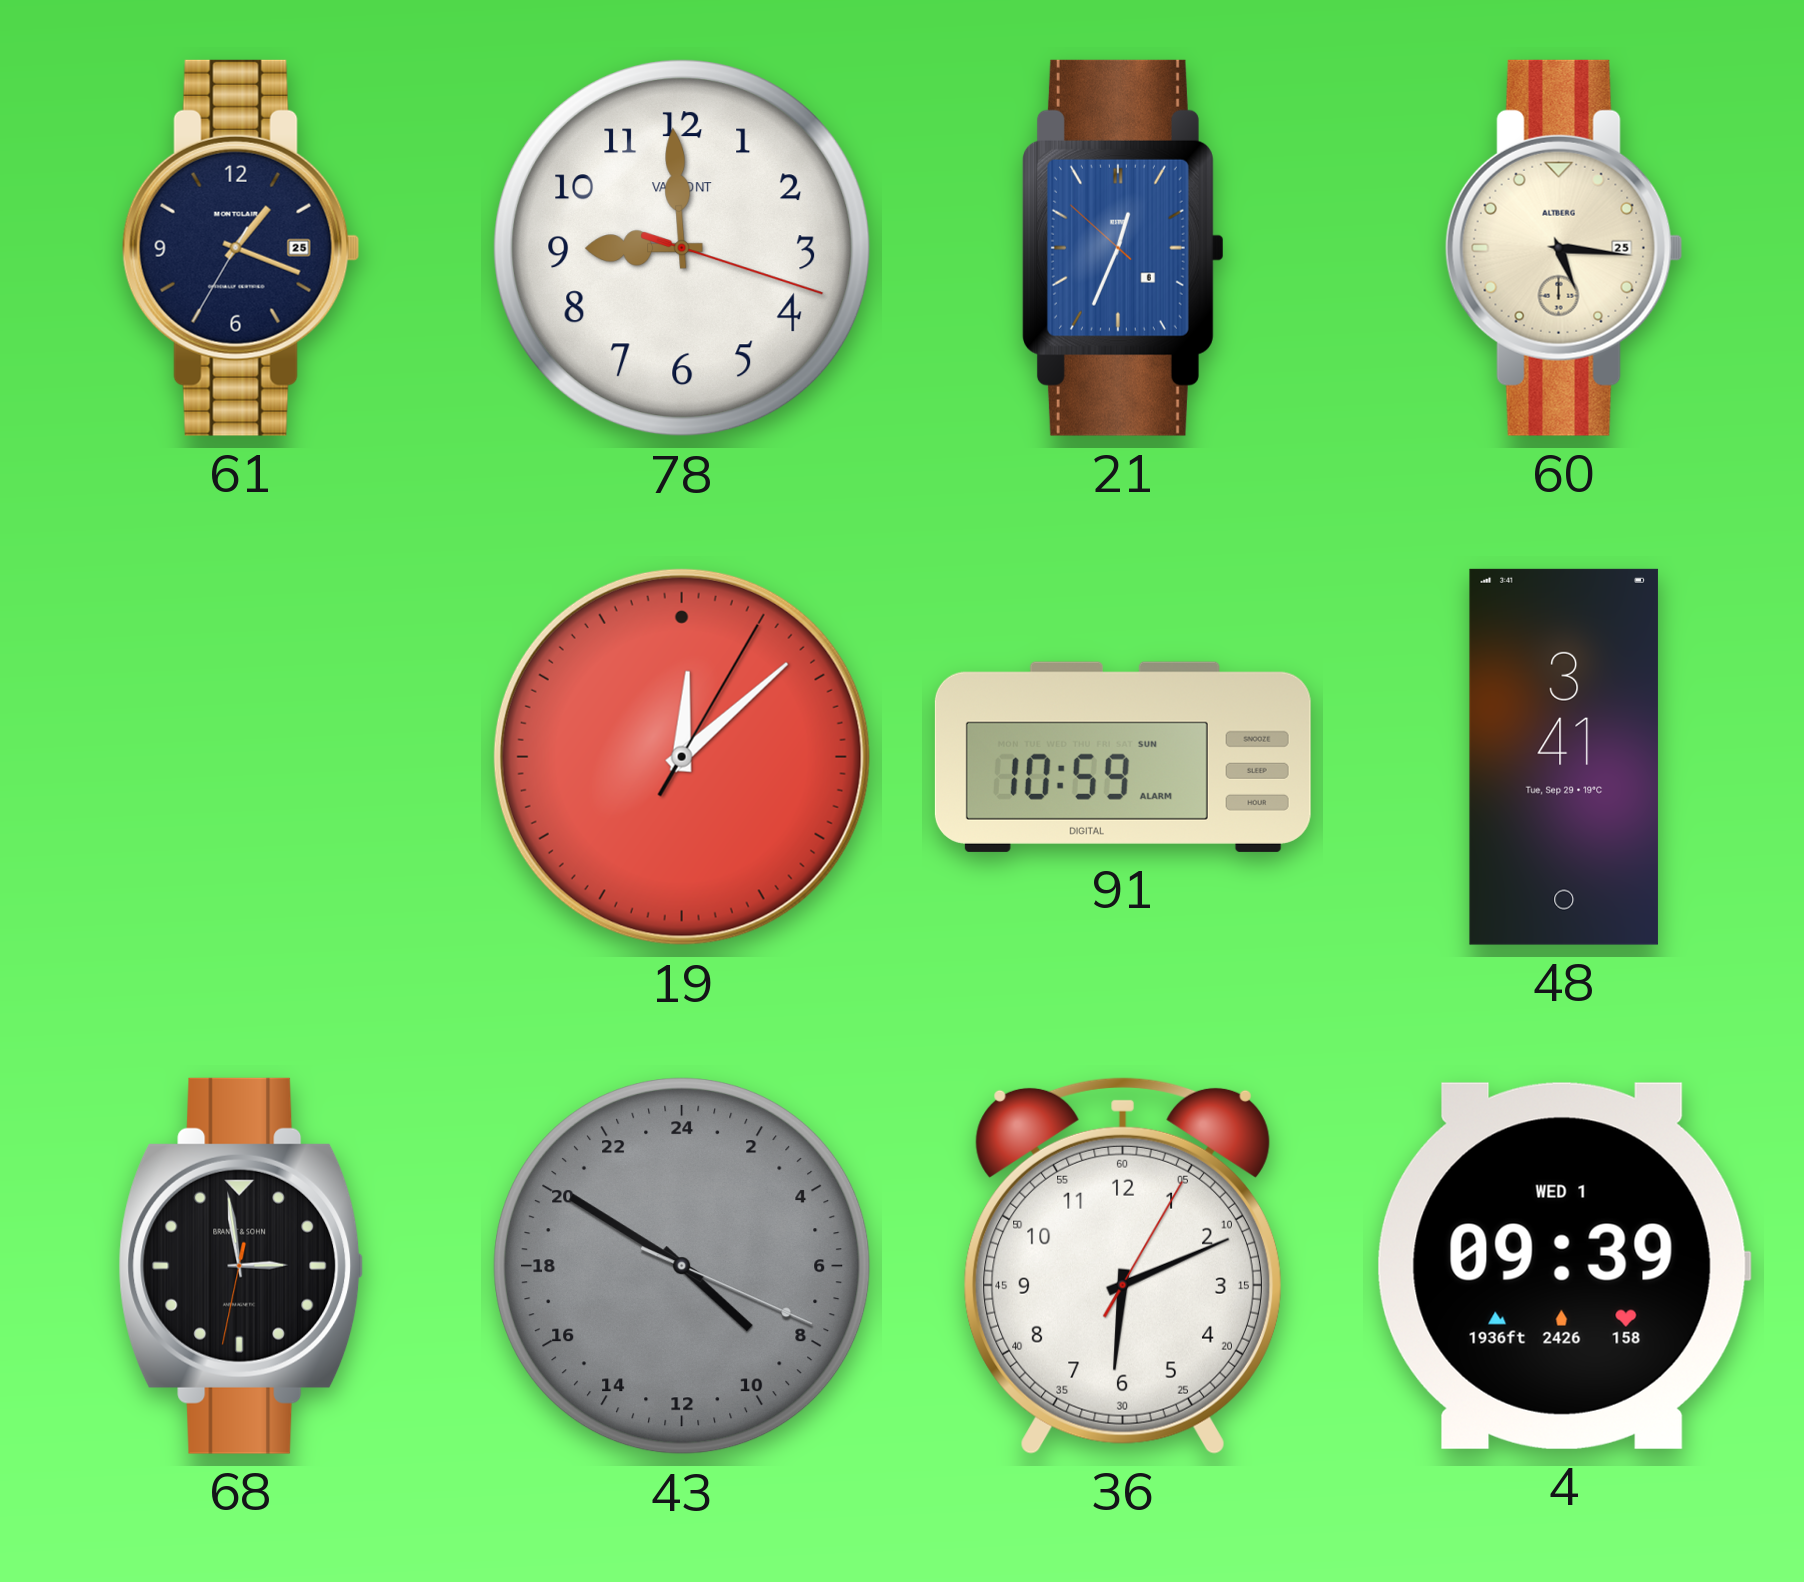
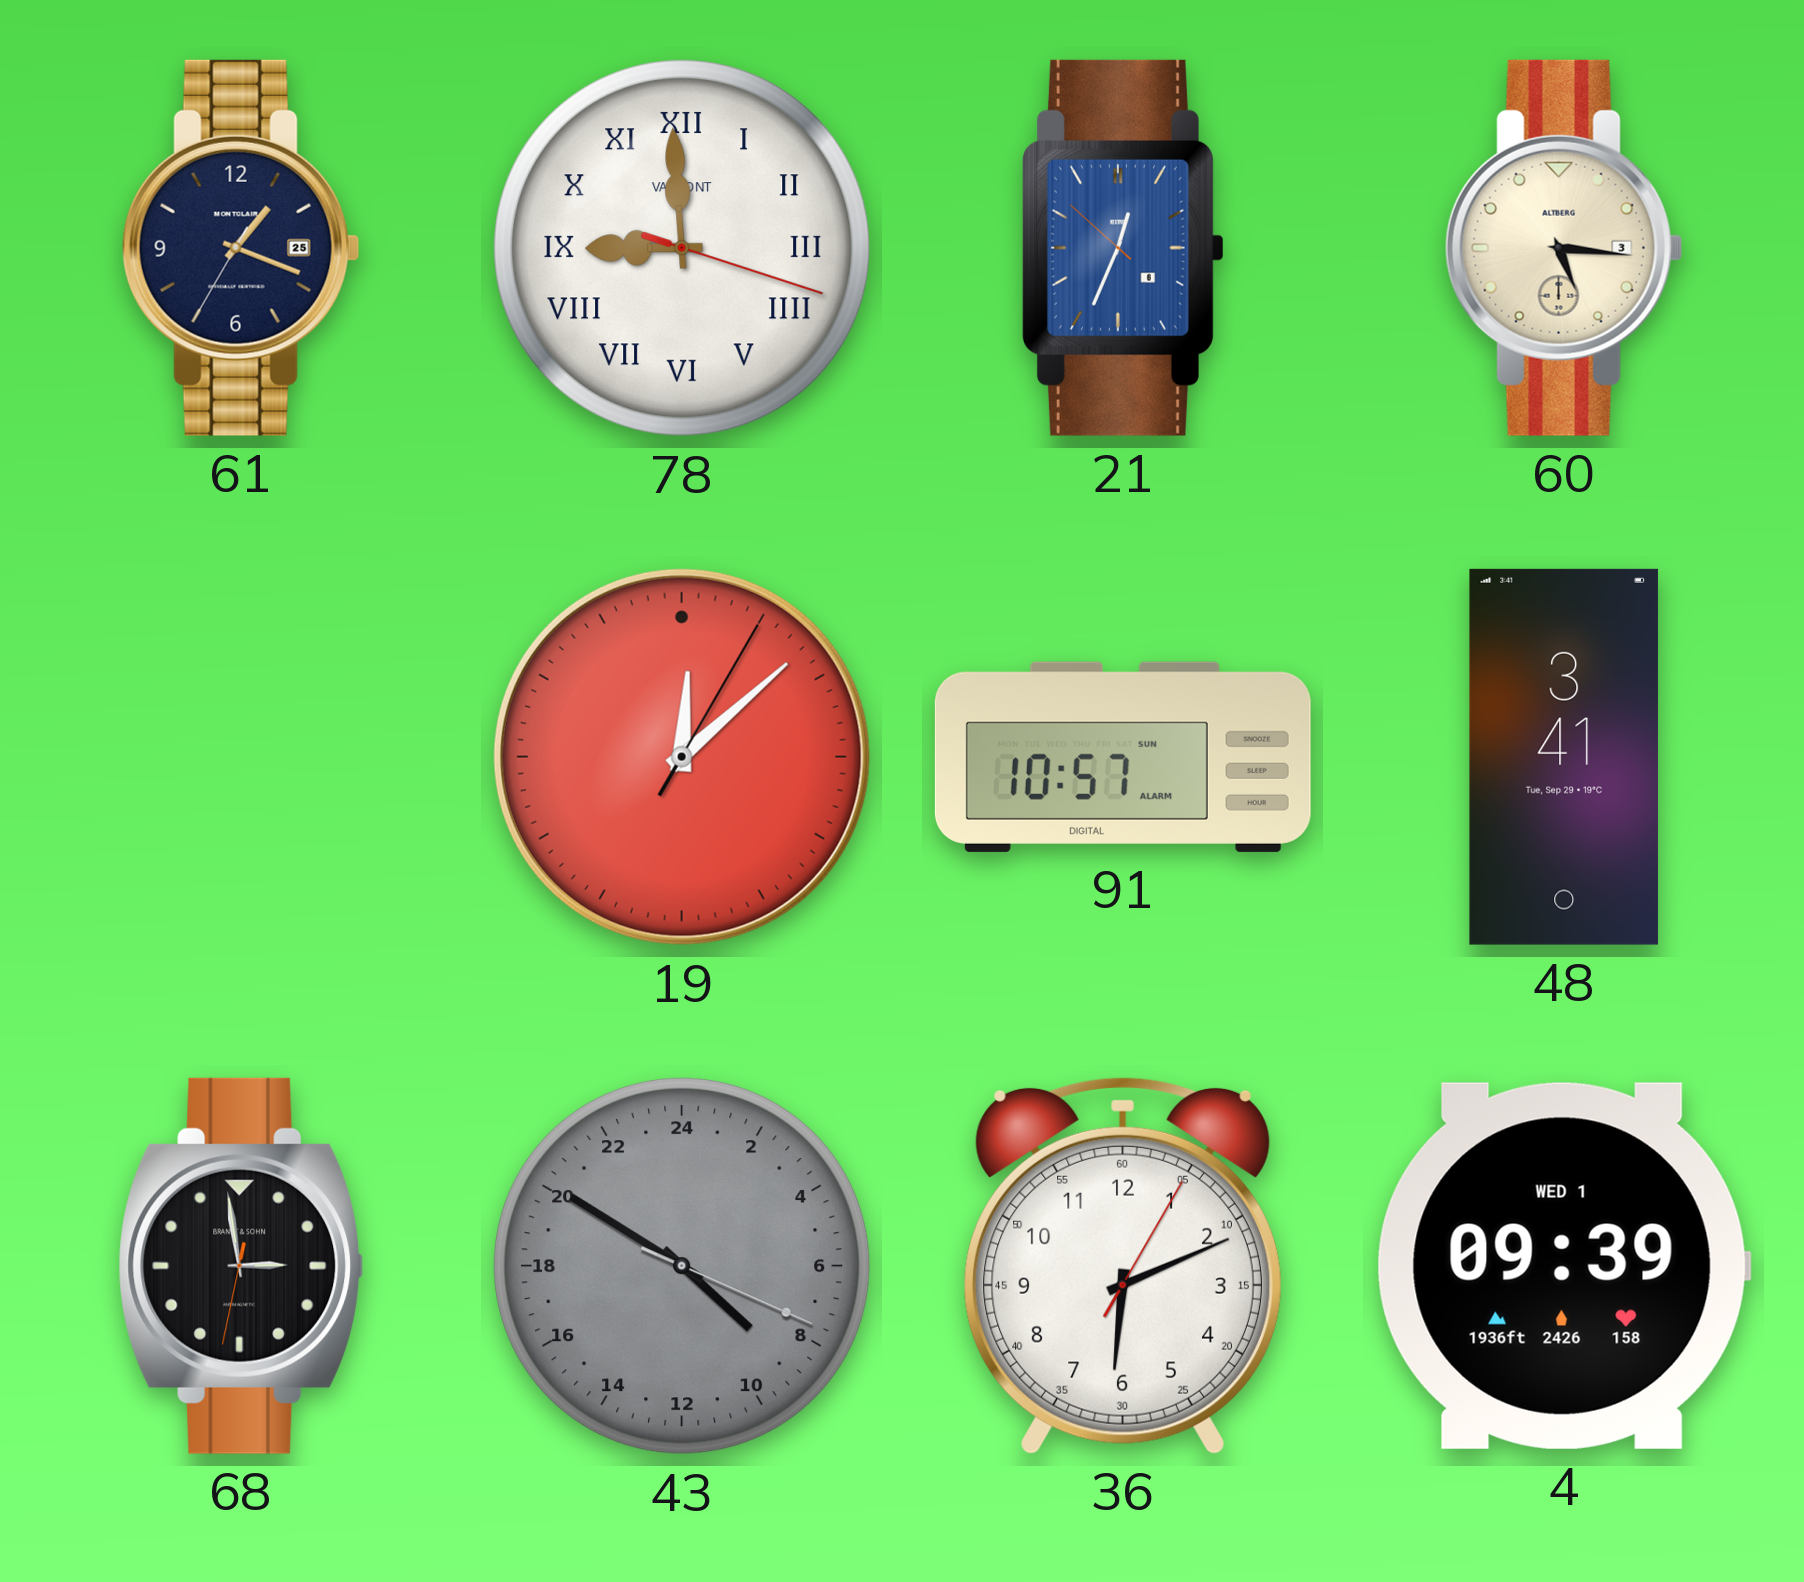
78 numerals: Arabic -> Roman (682, 248)
60 date: 25 -> 3 (1564, 248)
91: 10:59 -> 10:57 (1123, 757)
